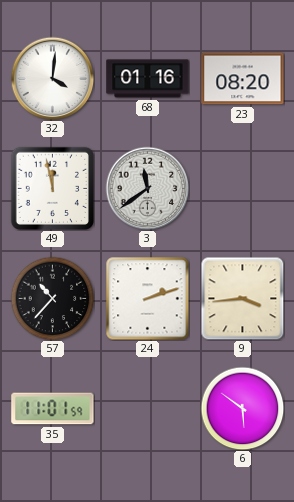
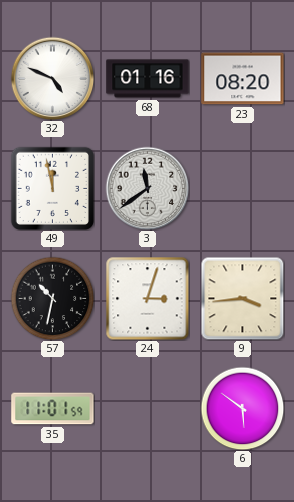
32: 4:01 -> 4:49 (52, 78)
57: 10:37 -> 10:32 (52, 298)
24: 2:12 -> 3:03 (147, 298)
